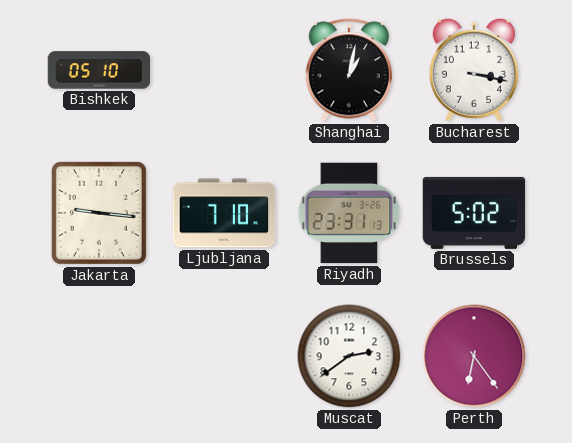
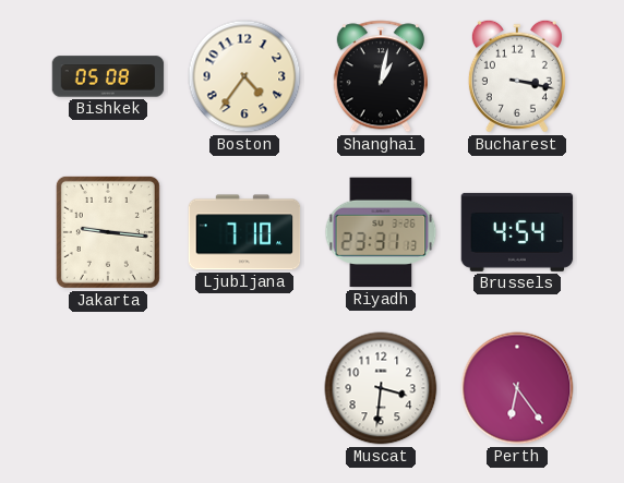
Bishkek: 05:10 -> 05:08 (108, 76)
Boston: none -> 4:36 (244, 76)
Brussels: 5:02 -> 4:54 (517, 232)
Muscat: 2:39 -> 3:31 (381, 388)
